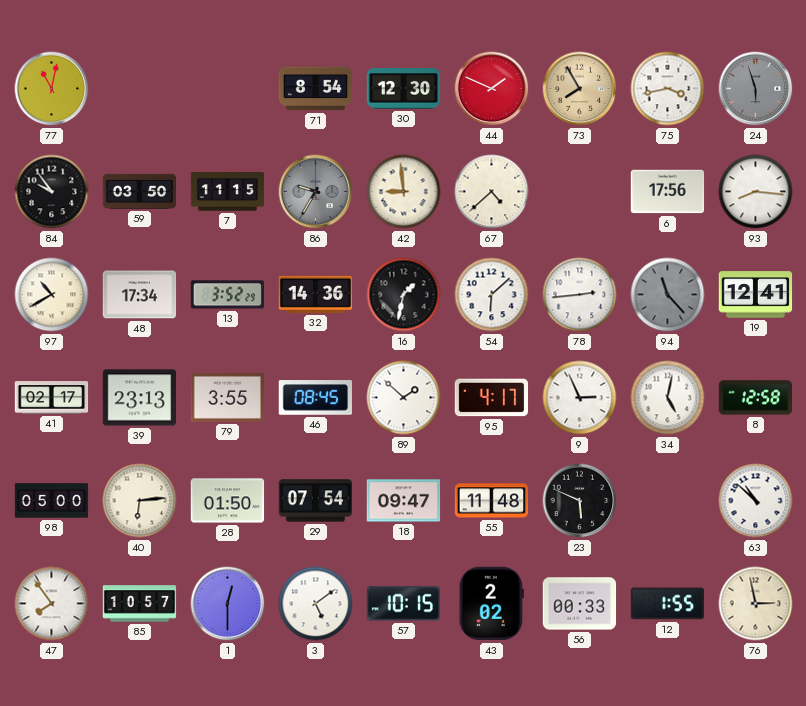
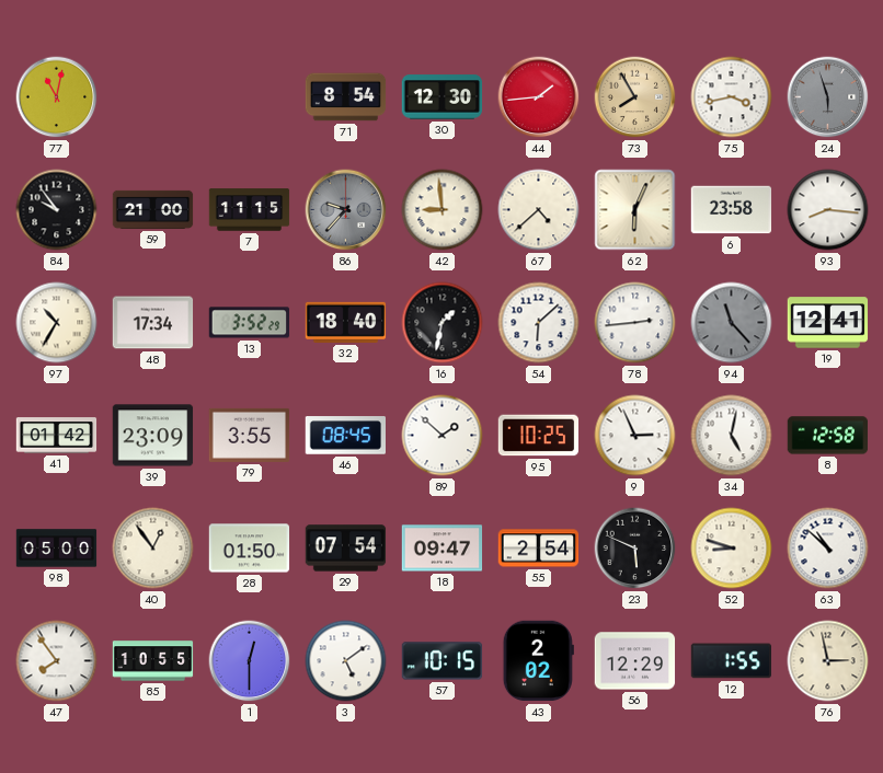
44: 1:49 -> 1:44 (539, 97)
59: 03:50 -> 21:00 (153, 209)
86: 9:35 -> 9:37 (346, 210)
62: none -> 6:04 (635, 210)
6: 17:56 -> 23:58 (732, 210)
97: 10:40 -> 10:35 (57, 323)
32: 14:36 -> 18:40 (346, 322)
41: 02:17 -> 01:42 (57, 436)
39: 23:13 -> 23:09 (153, 436)
95: 4:17 -> 10:25 (539, 436)
40: 6:14 -> 12:54 (153, 549)
55: 11:48 -> 2:54 (539, 549)
52: none -> 8:48 (732, 549)
85: 10:57 -> 10:55 (153, 661)
56: 00:33 -> 12:29 (635, 661)
